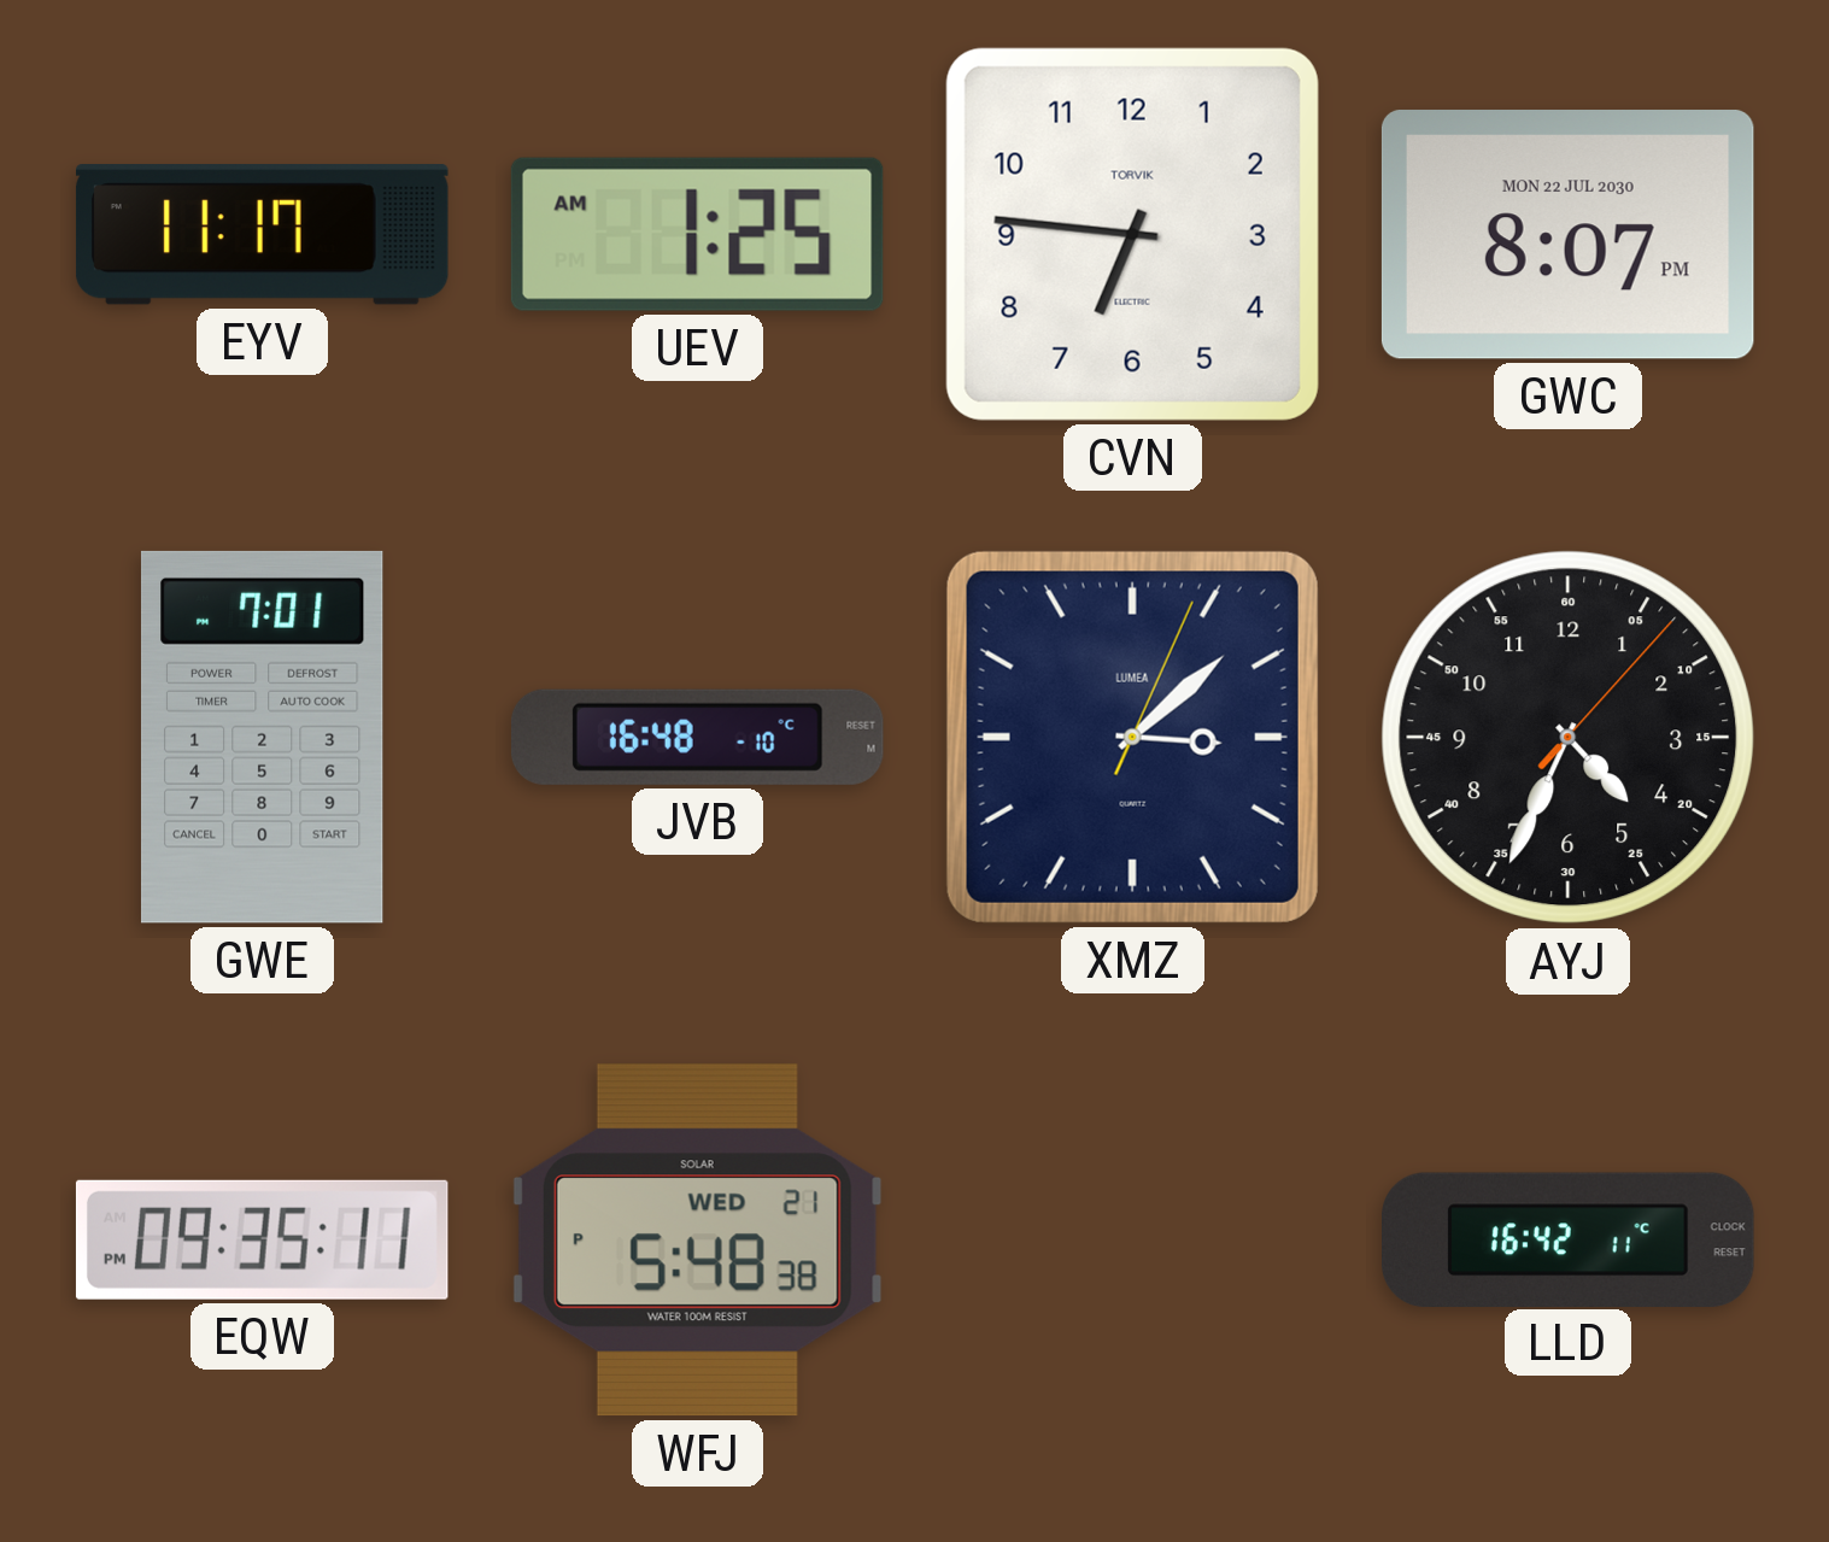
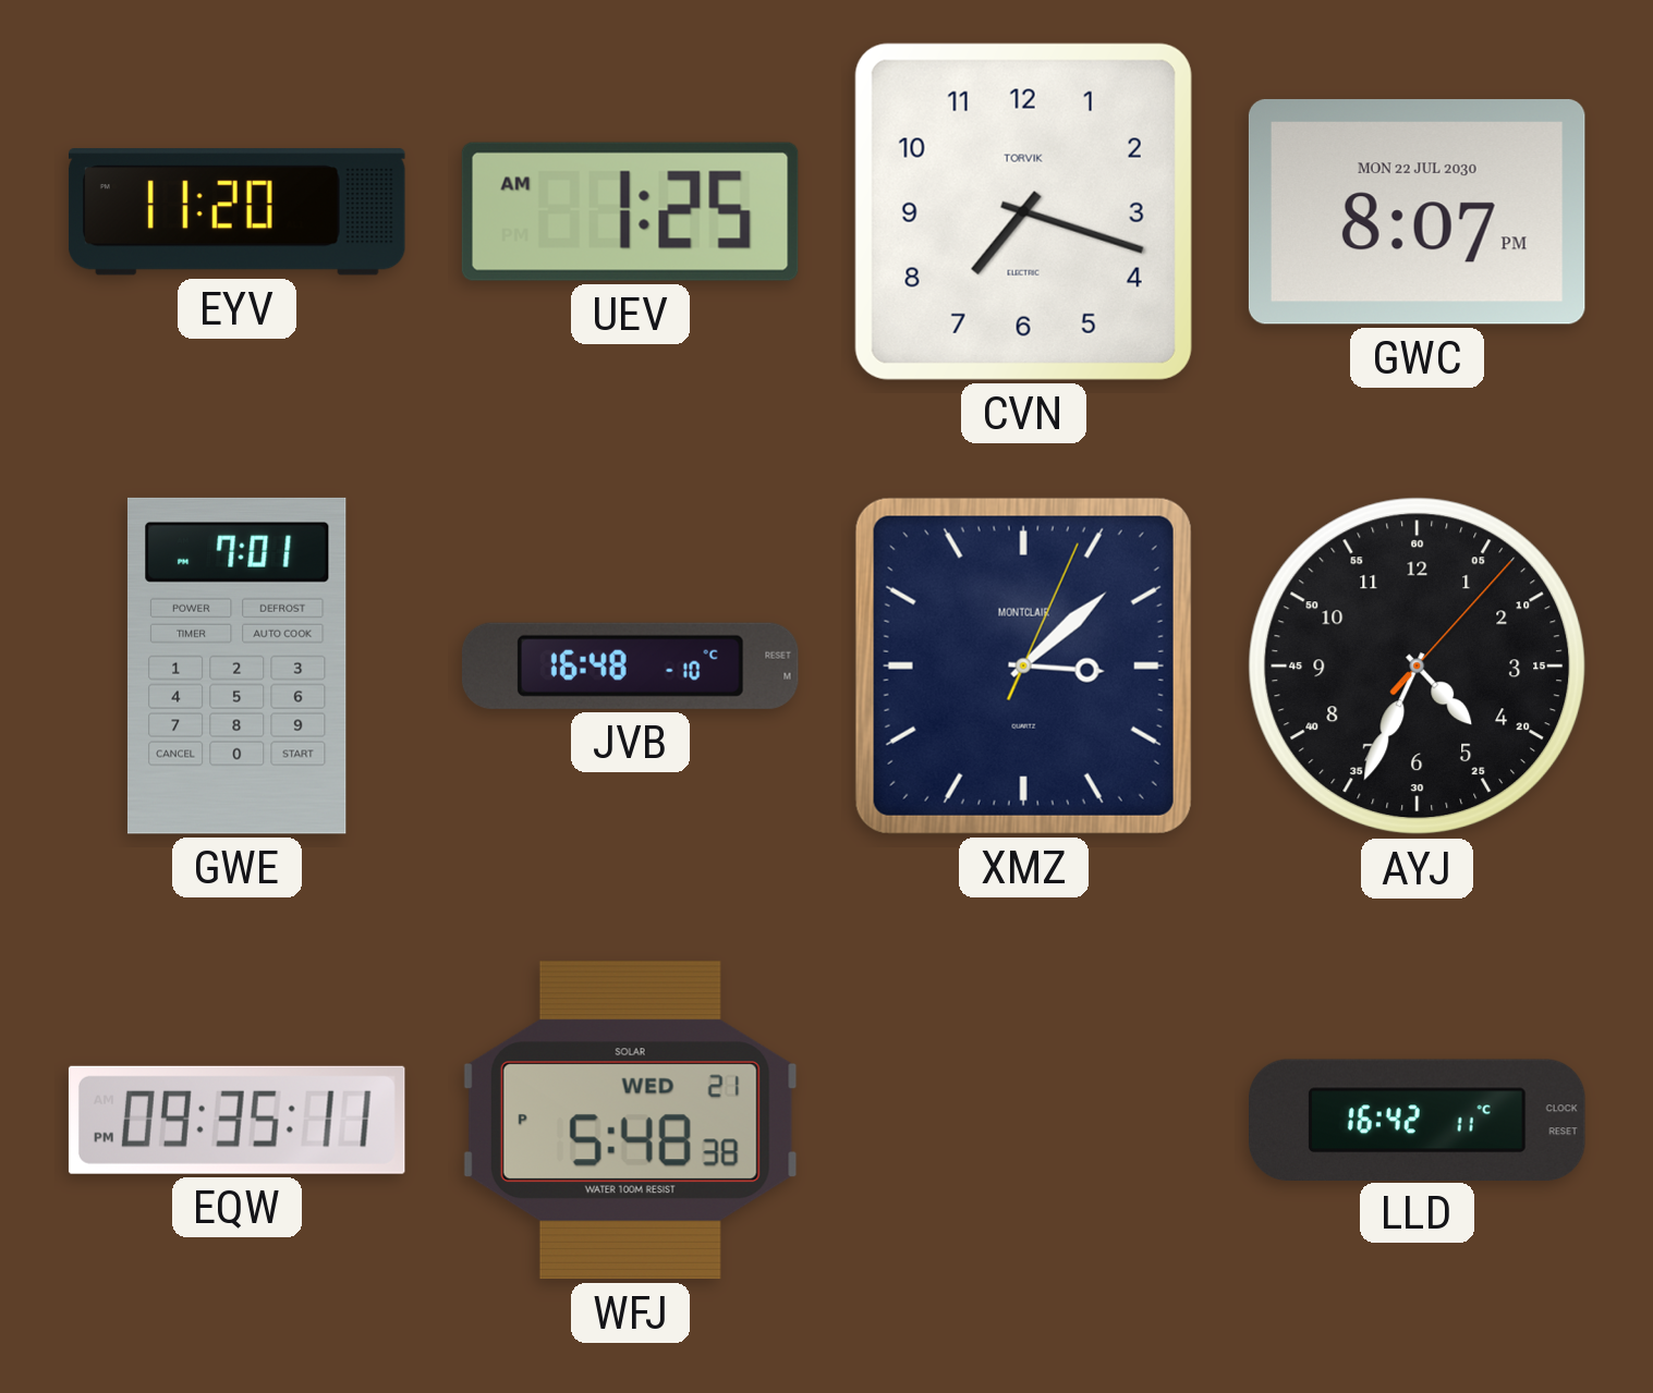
EYV: 11:17 -> 11:20 (236, 212)
CVN: 6:46 -> 7:18 (1023, 211)
XMZ brand: LUMEA -> MONTCLAIR (1023, 665)
